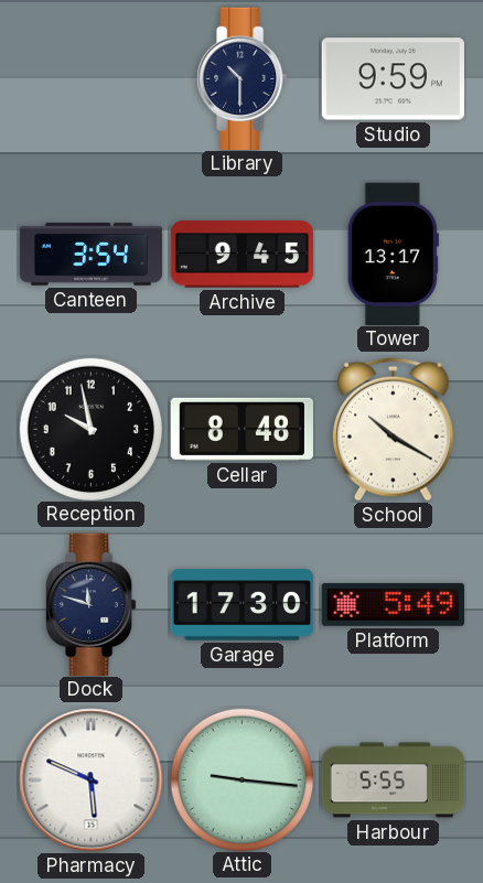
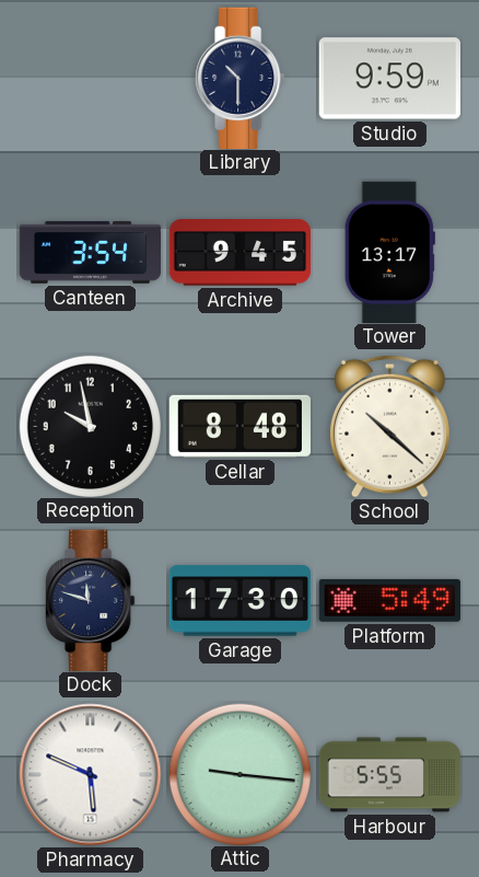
School: 10:20 -> 10:22 (389, 426)
